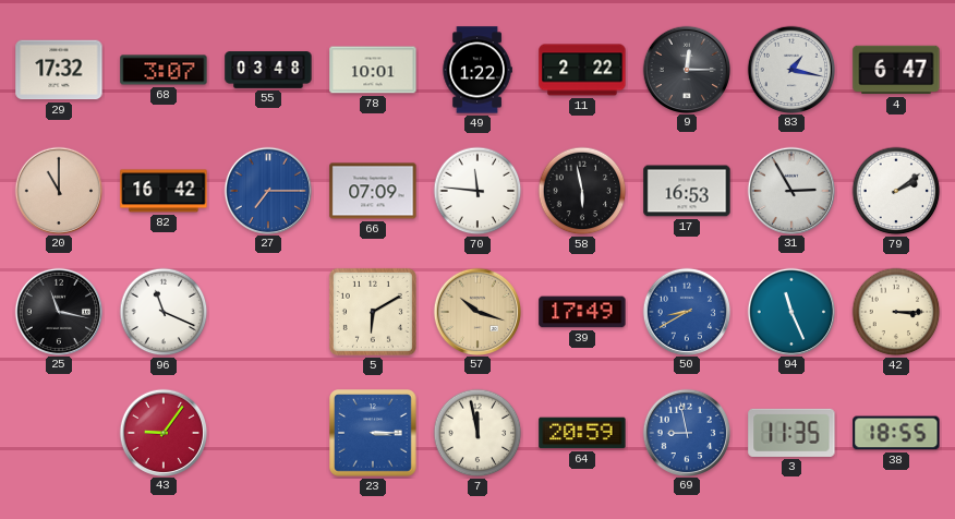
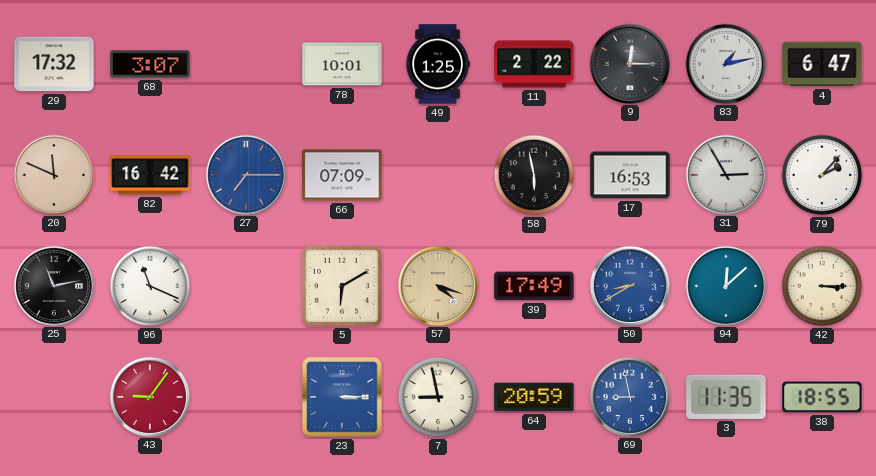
55: 03:48 -> none (268, 70)
49: 1:22 -> 1:25 (438, 64)
83: 1:17 -> 1:13 (725, 63)
20: 11:00 -> 11:49 (53, 174)
70: 11:46 -> none (477, 191)
79: 2:09 -> 2:07 (822, 175)
25: 11:17 -> 11:13 (53, 285)
57: 10:18 -> 4:18 (437, 285)
94: 11:26 -> 12:08 (725, 285)
7: 11:58 -> 8:58 (438, 397)
